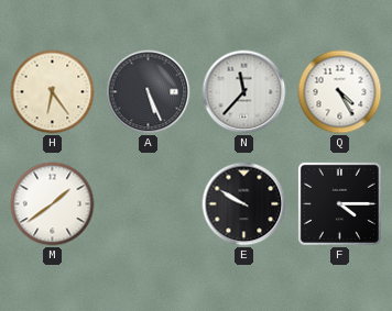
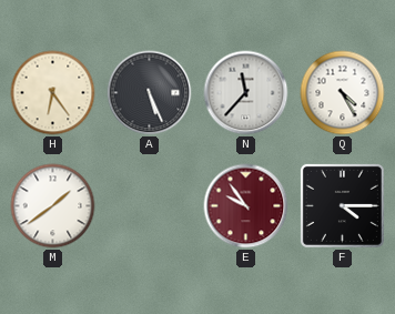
E: 9:50 -> 9:54 (246, 206)
E dial: black -> burgundy (246, 206)
